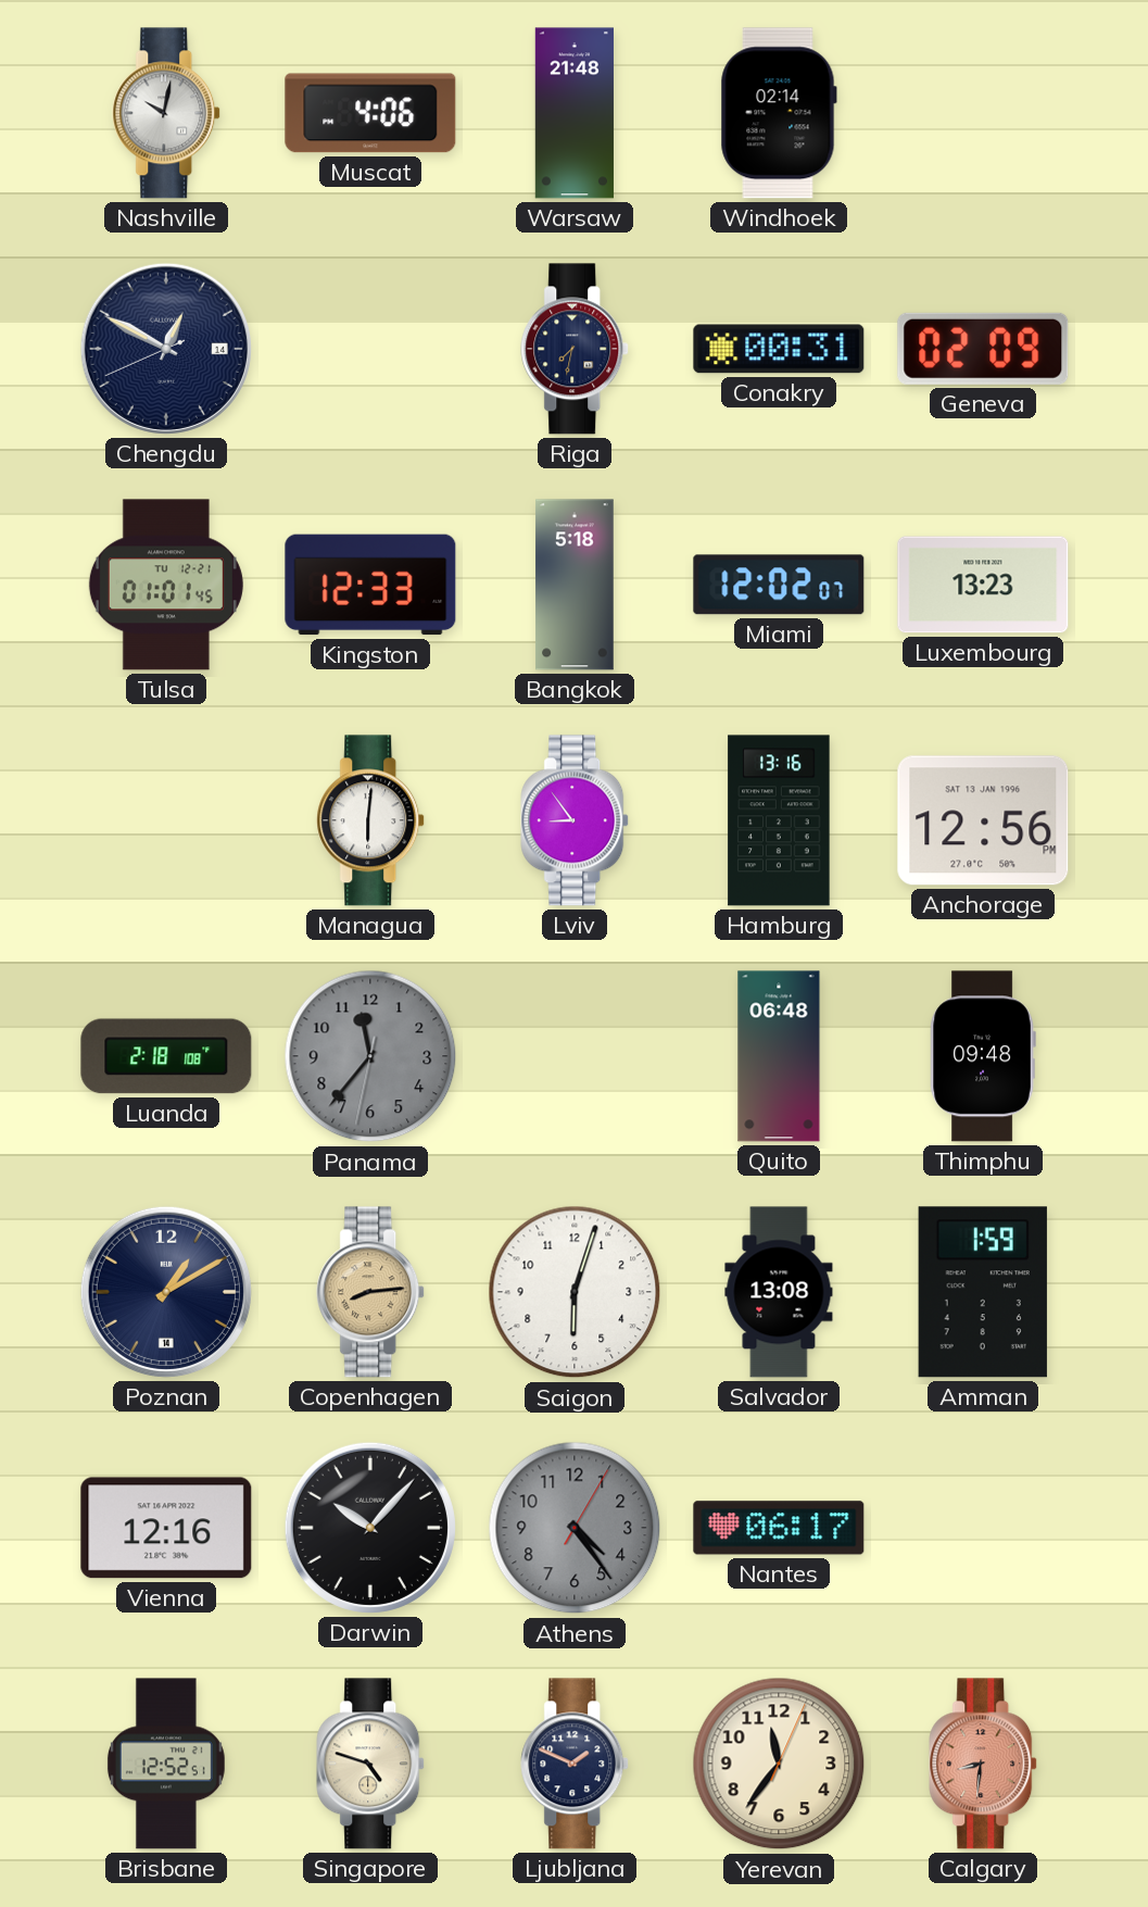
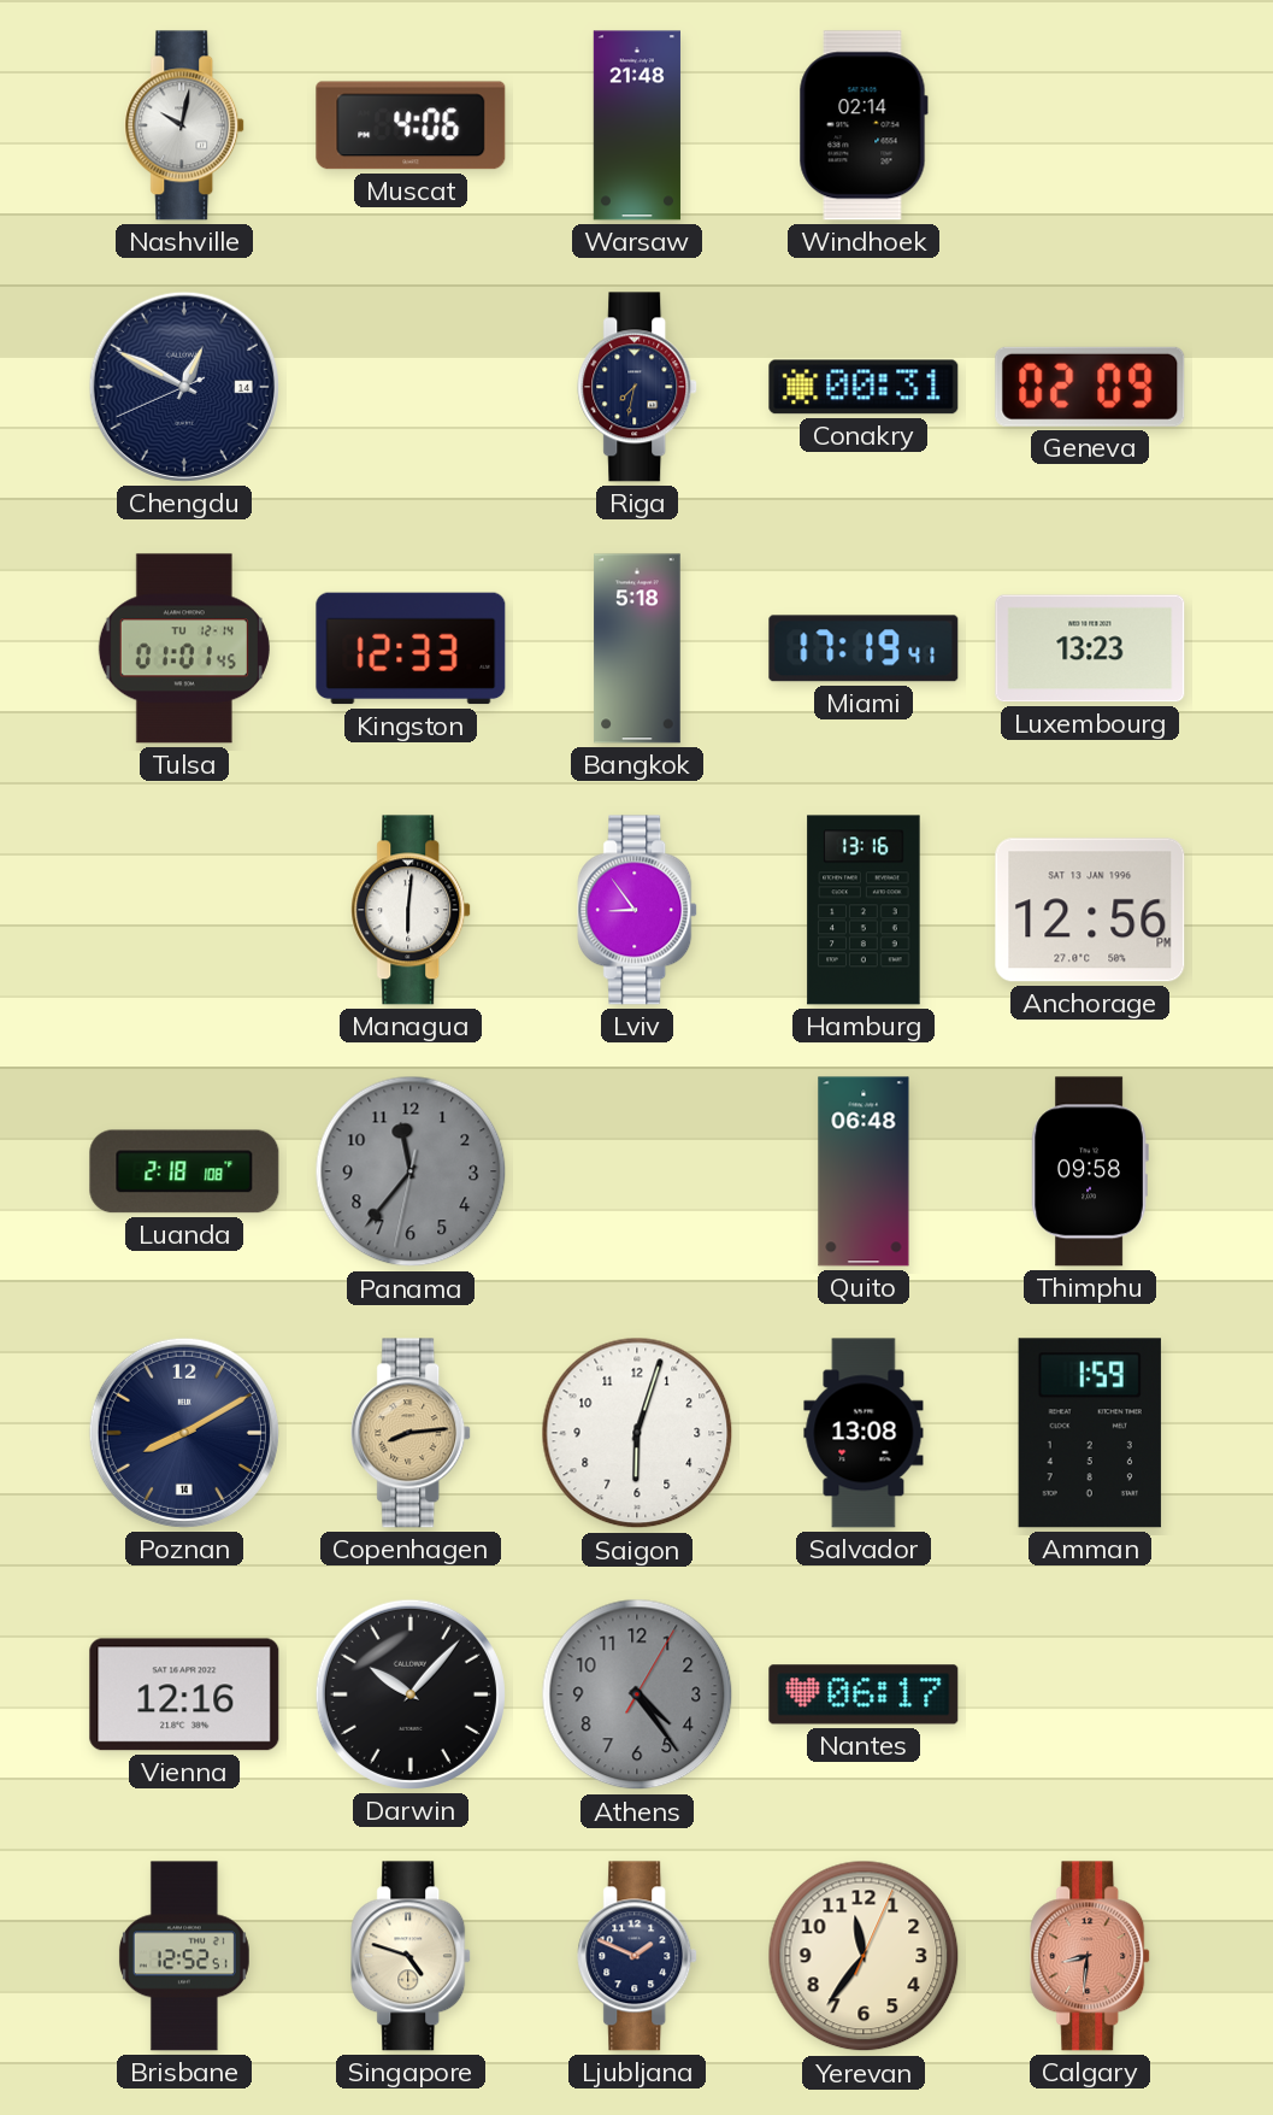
Tulsa date: TU 12-21 -> TU 12-14 (184, 648)
Miami: 12:02 -> 17:19 (864, 648)
Thimphu: 09:48 -> 09:58 (1090, 1171)
Poznan: 1:10 -> 8:10 (184, 1433)
